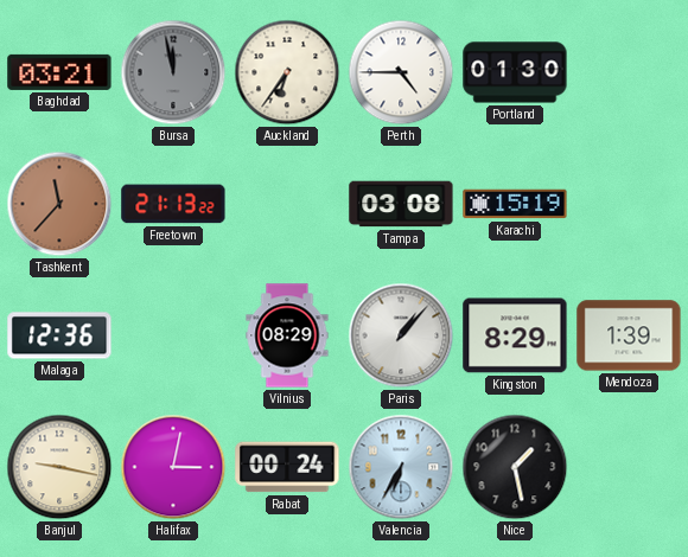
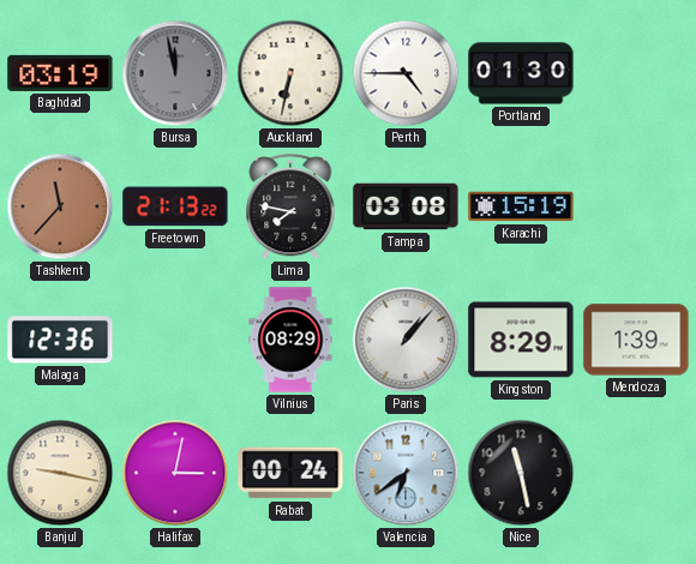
Baghdad: 03:21 -> 03:19 (60, 73)
Auckland: 6:36 -> 6:32 (290, 73)
Lima: none -> 7:47 (290, 208)
Valencia: 6:35 -> 6:39 (406, 473)
Nice: 1:28 -> 11:28 (521, 473)
